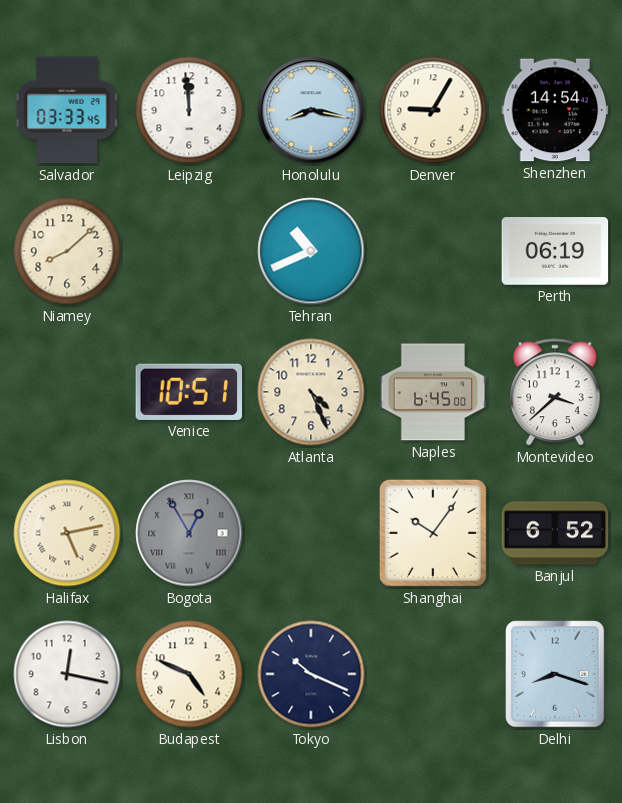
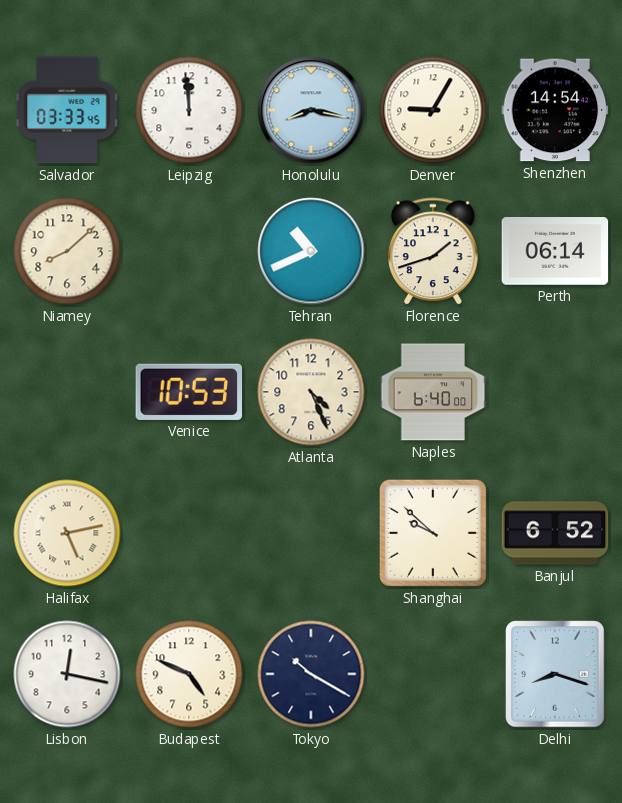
Florence: none -> 1:42 (433, 252)
Perth: 06:19 -> 06:14 (555, 252)
Venice: 10:51 -> 10:53 (189, 392)
Naples: 6:45 -> 6:40 (433, 392)
Montevideo: 3:38 -> none (555, 393)
Bogota: 12:55 -> none (189, 533)
Shanghai: 10:06 -> 9:52 (433, 533)
Tokyo: 10:19 -> 10:20 (311, 674)
